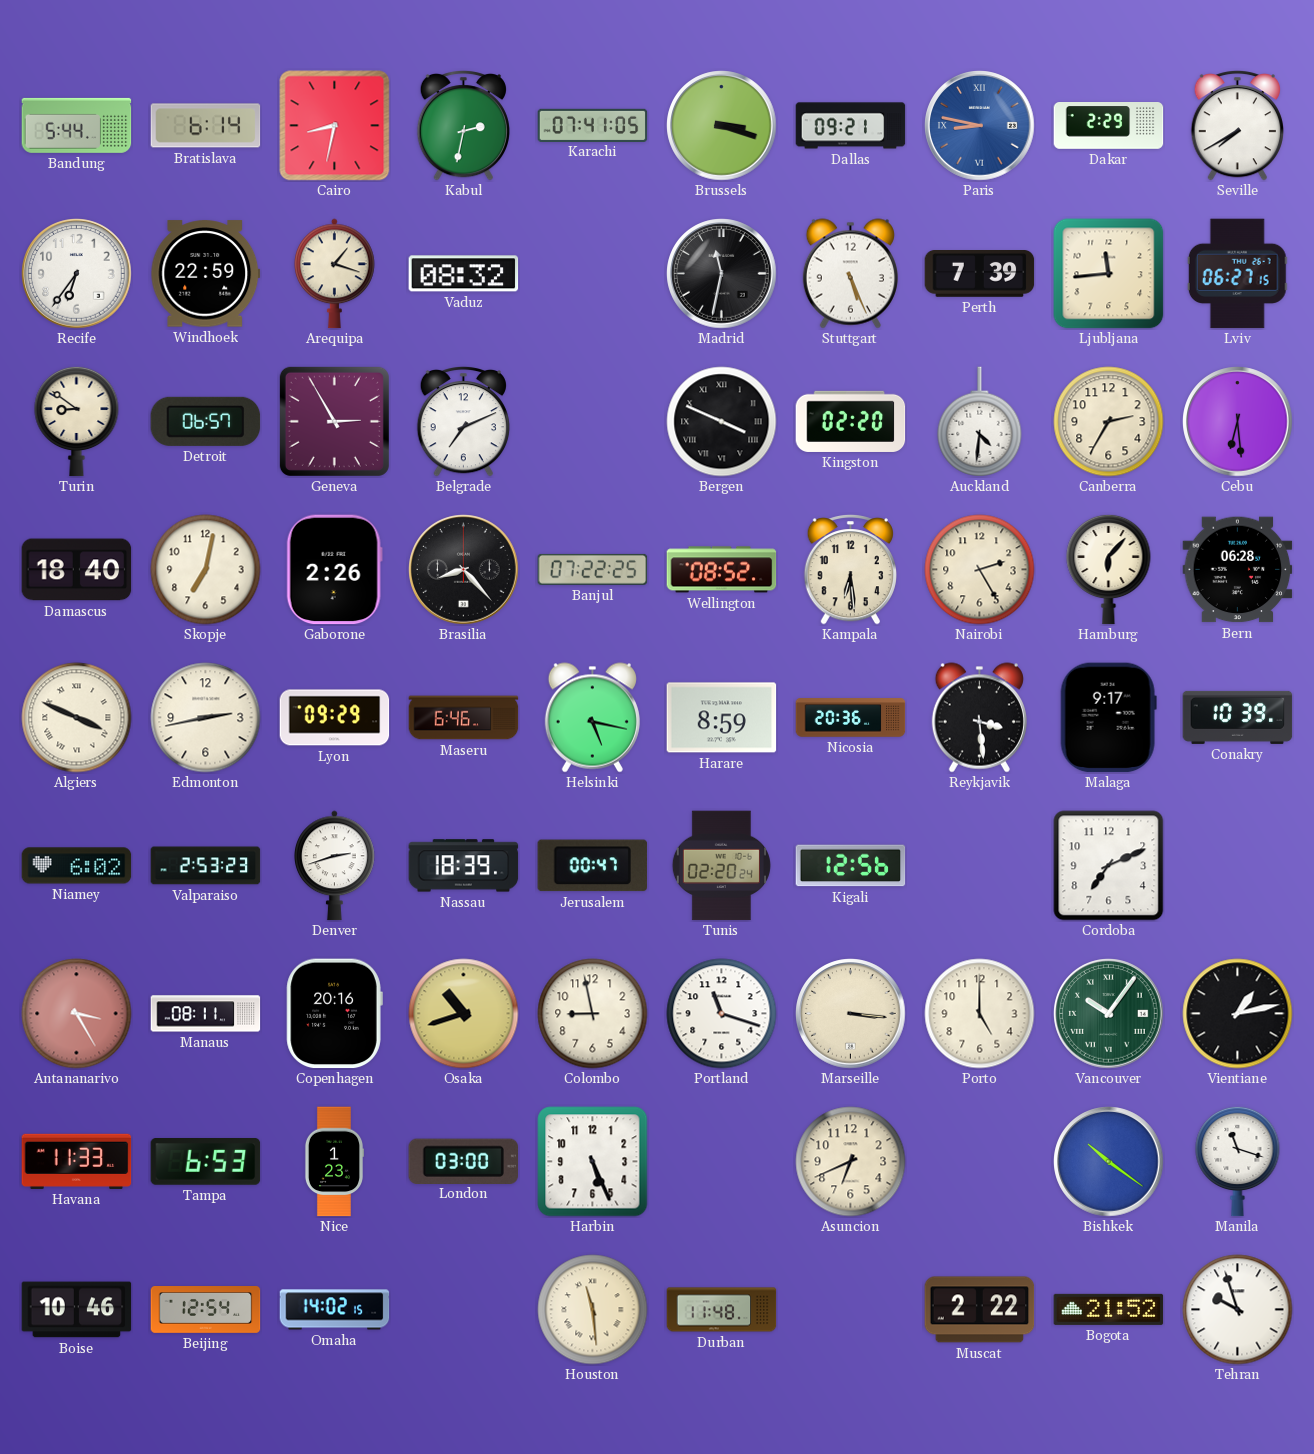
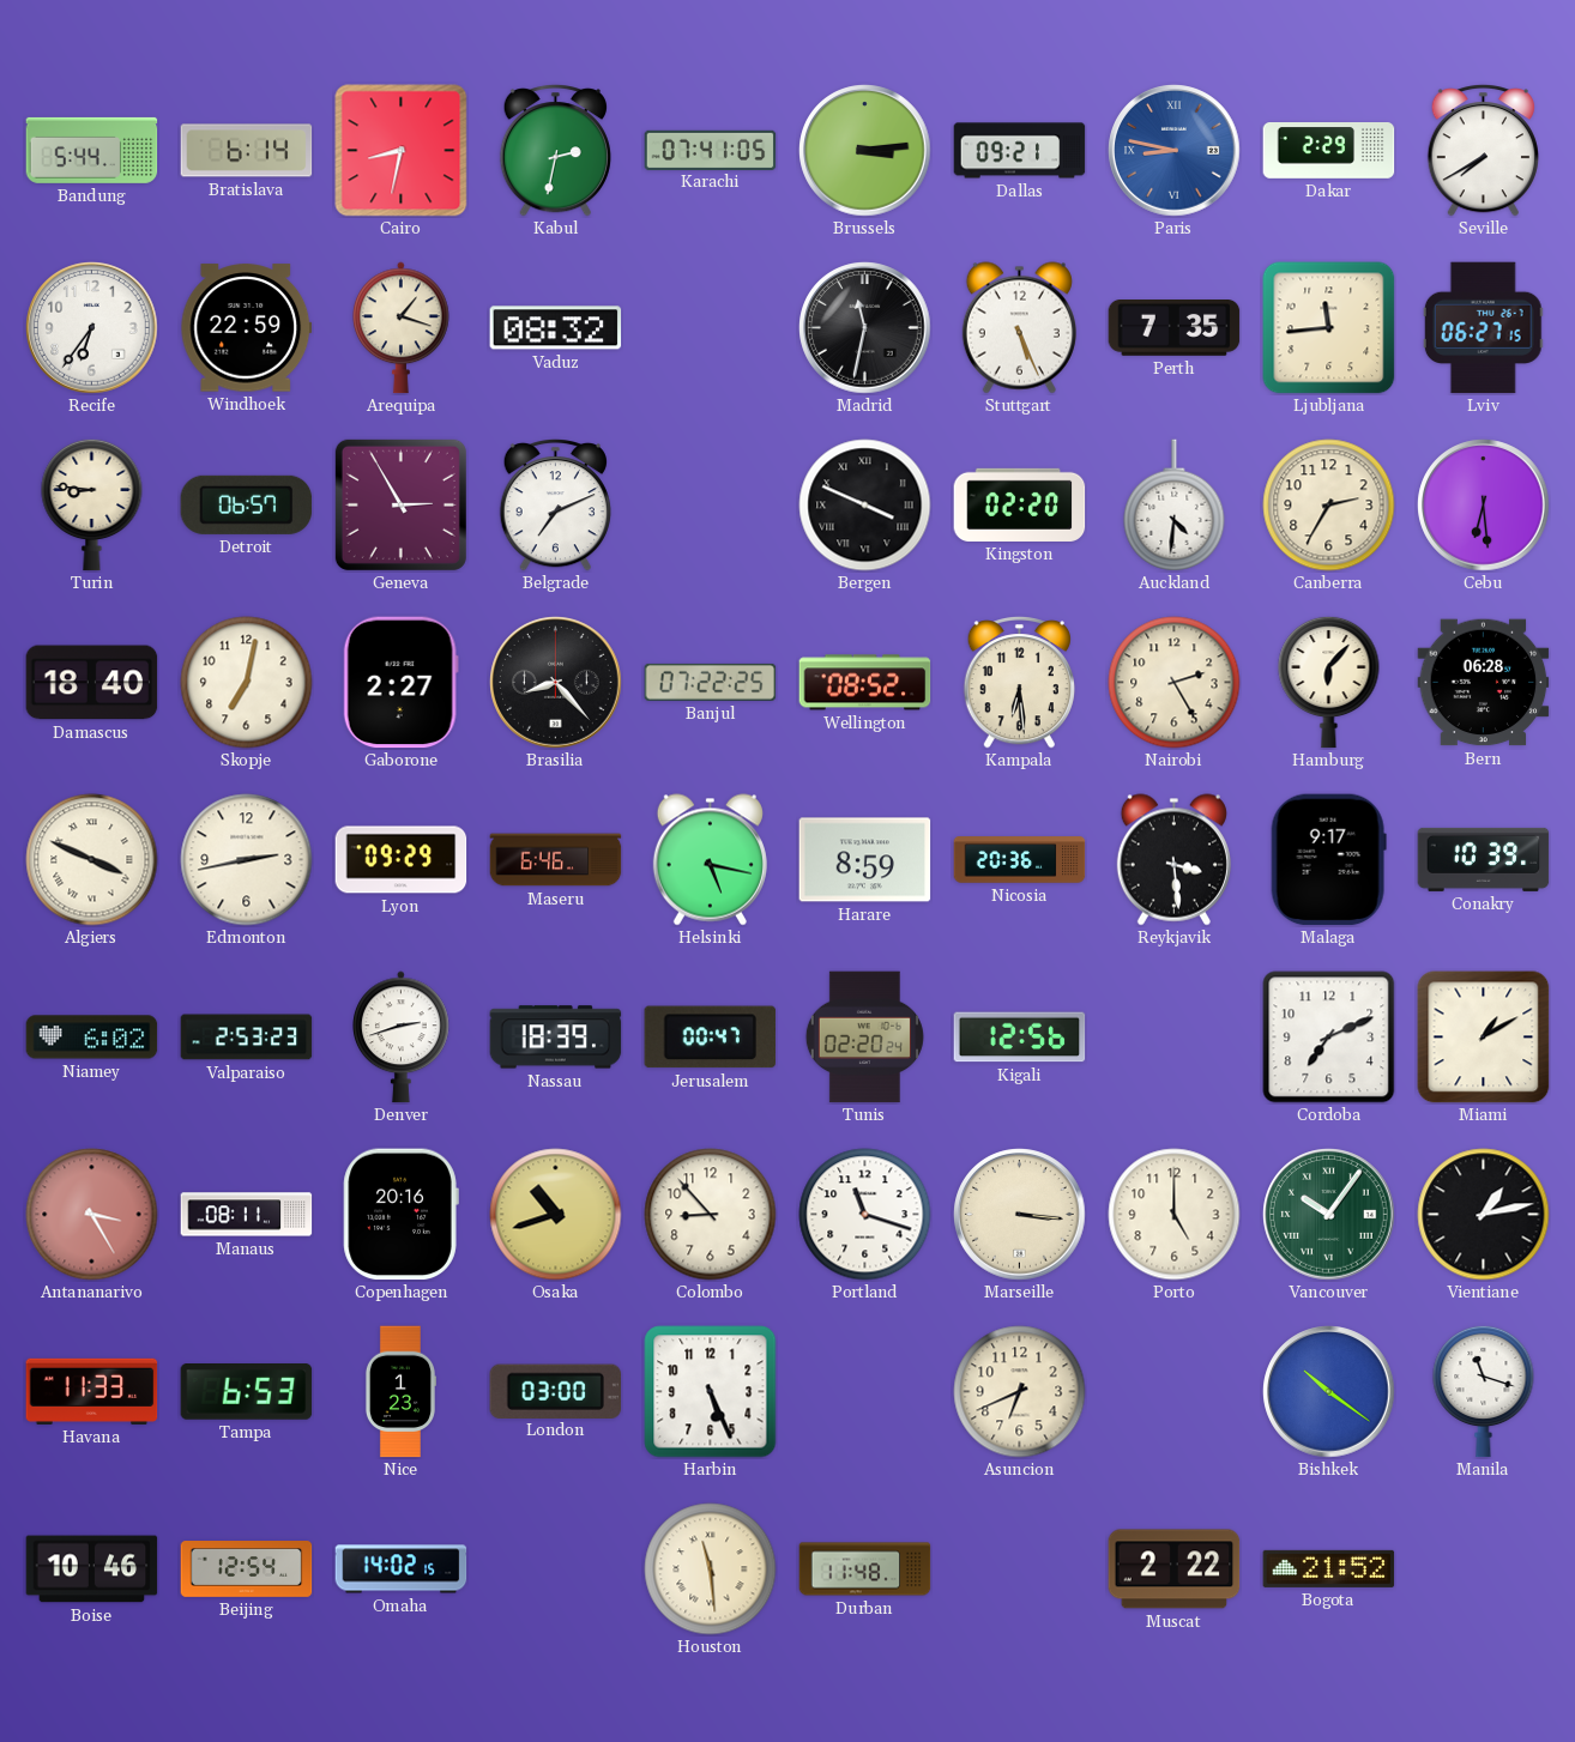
Brussels: 3:18 -> 3:14 (865, 151)
Perth: 7:39 -> 7:35 (1175, 328)
Turin: 8:51 -> 8:46 (92, 504)
Gaborone: 2:26 -> 2:27 (400, 683)
Miami: none -> 1:10 (1484, 1038)
Colombo: 8:58 -> 8:53 (711, 1215)
Tehran: 9:57 -> none (1238, 1310)
